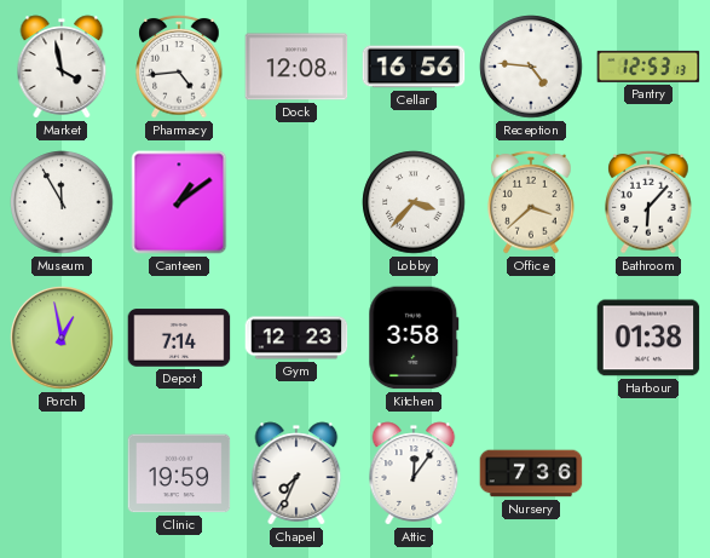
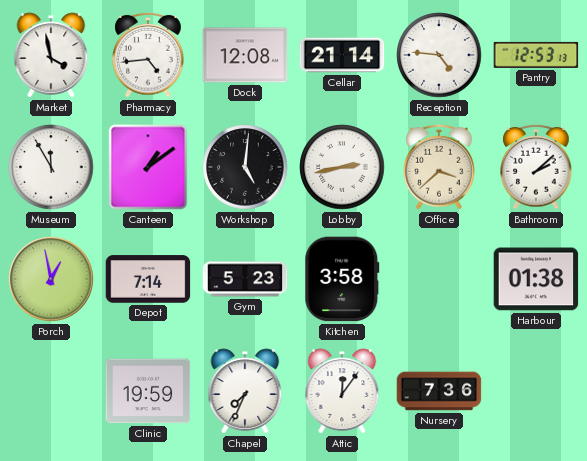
Cellar: 16:56 -> 21:14 (342, 55)
Workshop: none -> 5:01 (245, 167)
Lobby: 3:37 -> 2:43 (342, 167)
Bathroom: 6:07 -> 2:08 (536, 168)
Gym: 12:23 -> 5:23 (245, 279)
